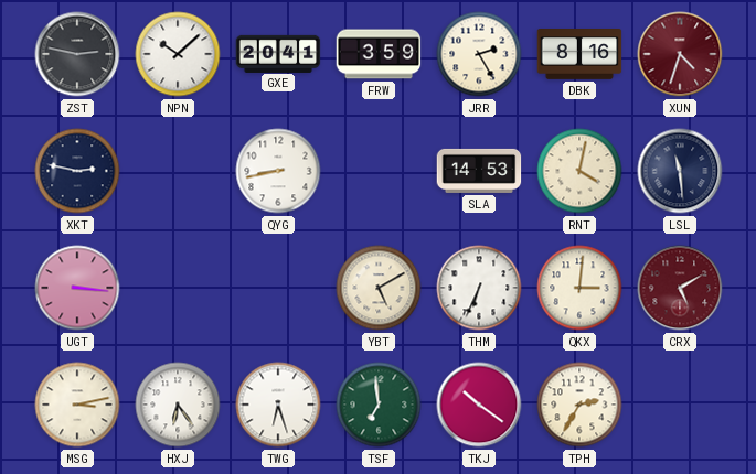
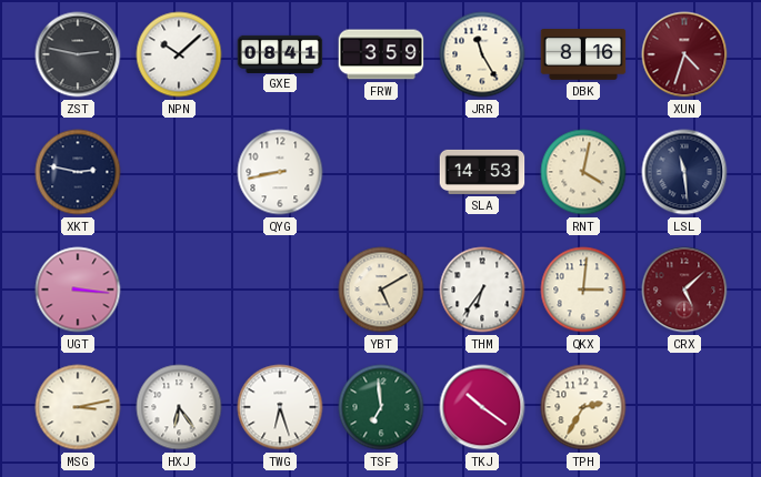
GXE: 20:41 -> 08:41 (280, 53)
JRR: 2:25 -> 11:25 (482, 54)
THM: 6:34 -> 6:36 (482, 290)
CRX: 5:10 -> 5:08 (684, 290)
